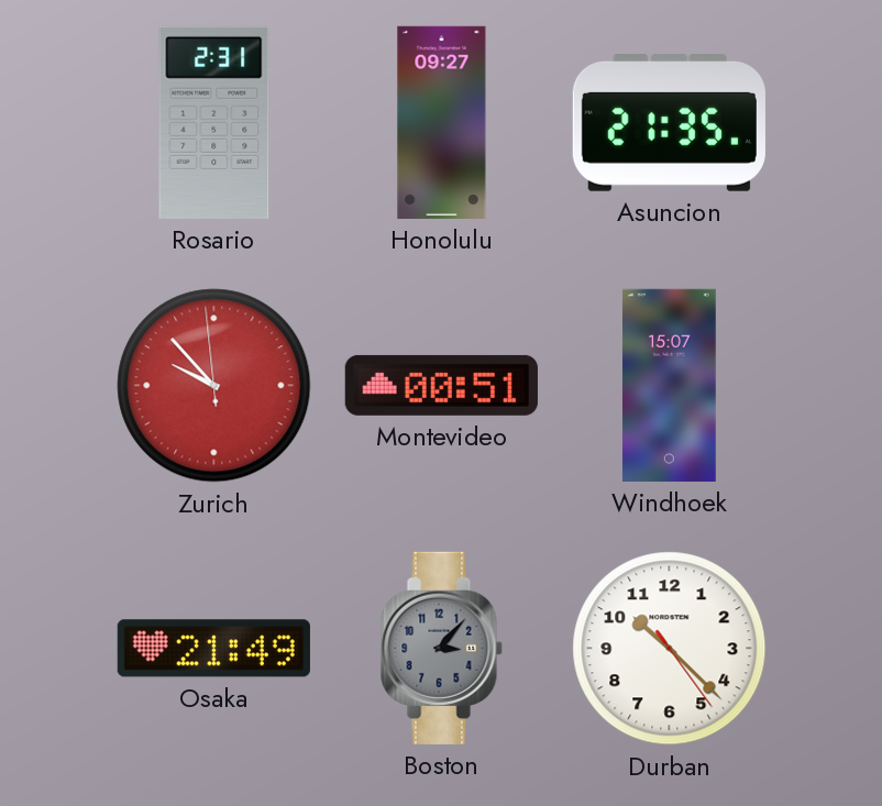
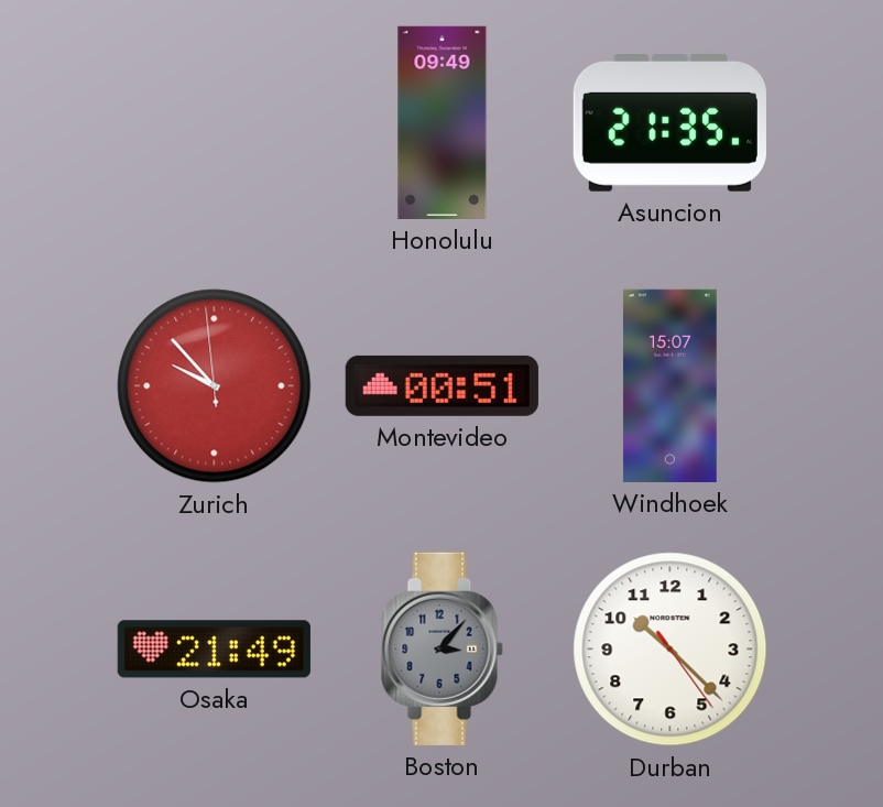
Rosario: 2:31 -> none (214, 122)
Honolulu: 09:27 -> 09:49 (443, 122)
